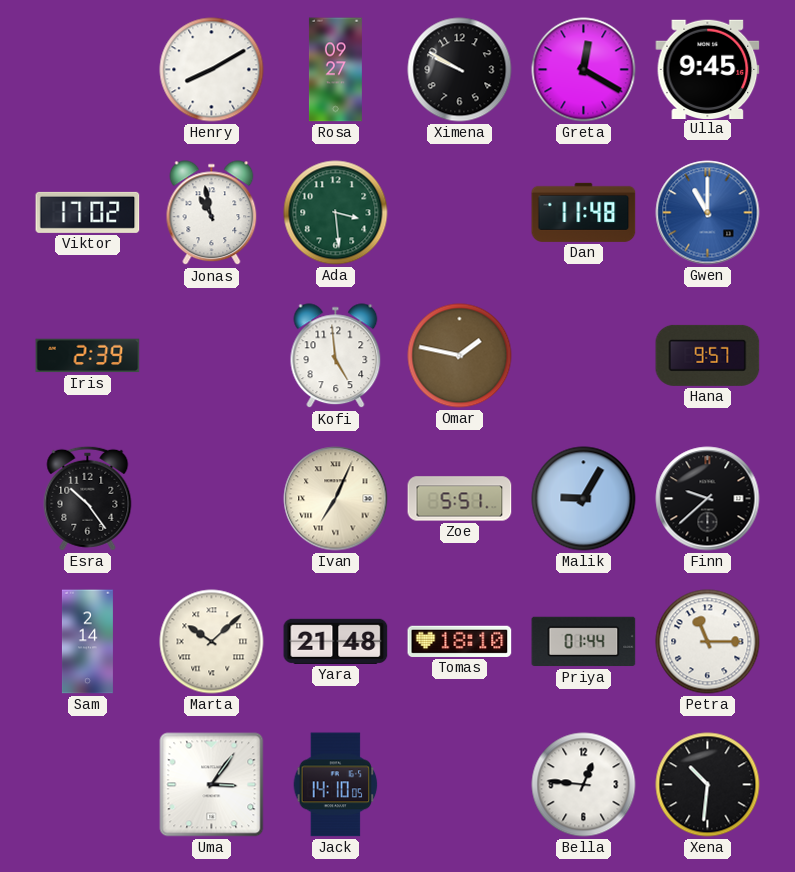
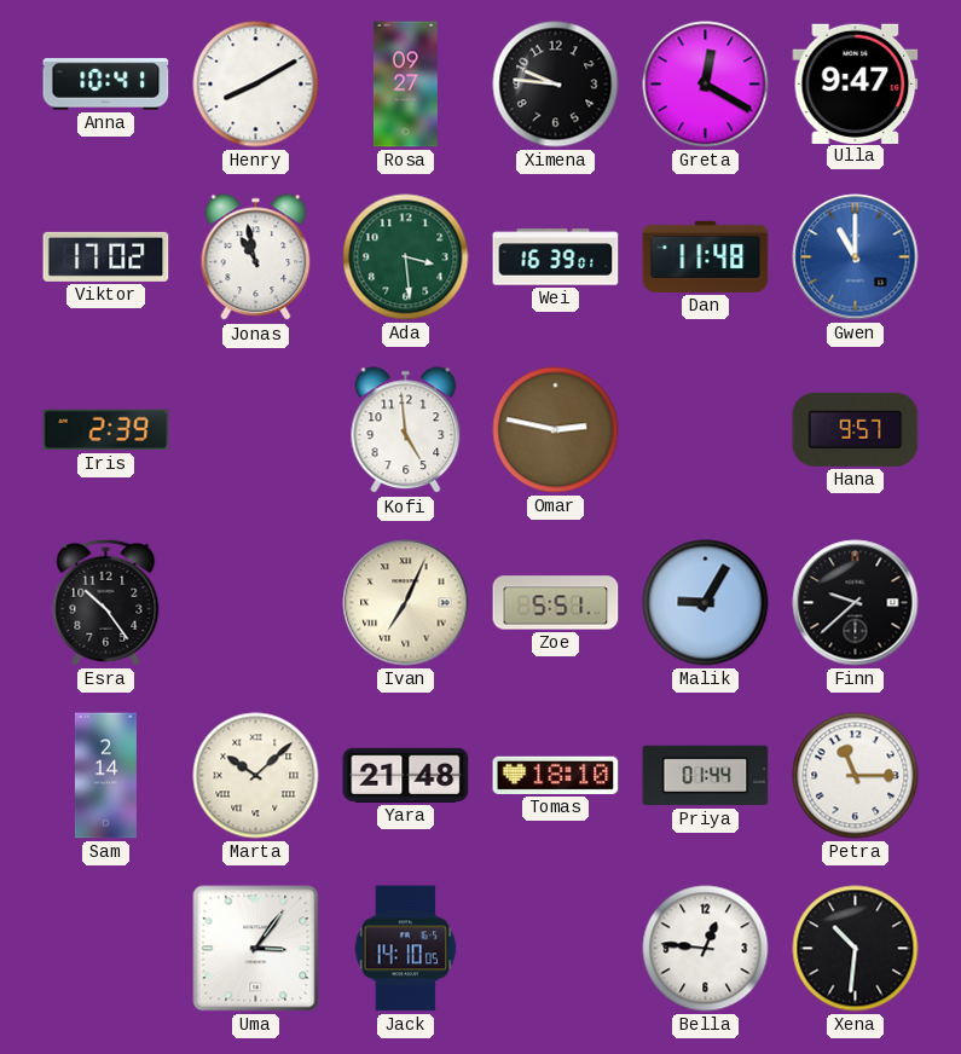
Anna: none -> 10:41 (106, 85)
Ximena: 9:50 -> 9:46 (556, 85)
Ulla: 9:45 -> 9:47 (856, 83)
Wei: none -> 16:39 (556, 257)
Omar: 1:47 -> 2:47 (556, 430)
